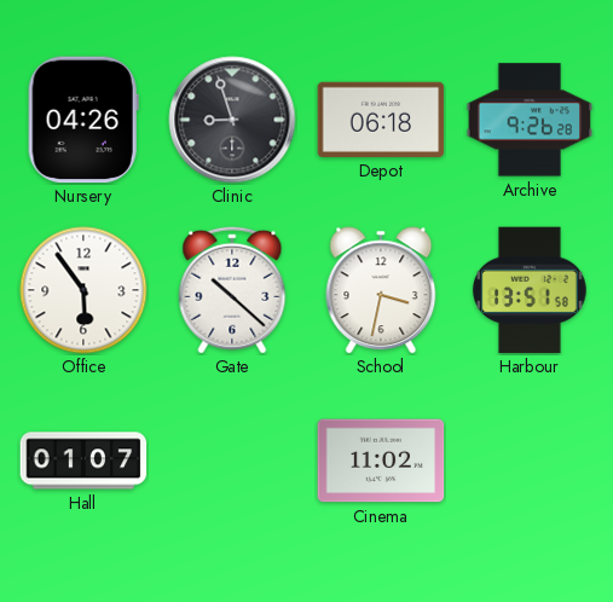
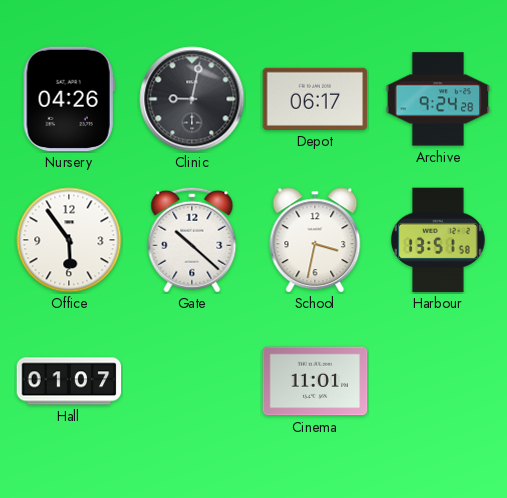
Clinic: 8:57 -> 9:02 (192, 99)
Depot: 06:18 -> 06:17 (315, 99)
Archive: 9:26 -> 9:24 (438, 99)
Cinema: 11:02 -> 11:01 (315, 381)
